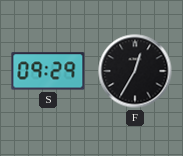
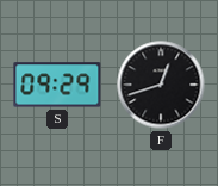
F: 12:35 -> 12:42 (161, 85)
